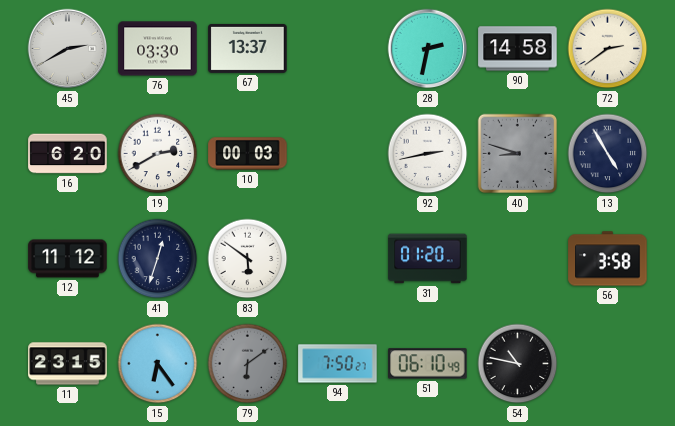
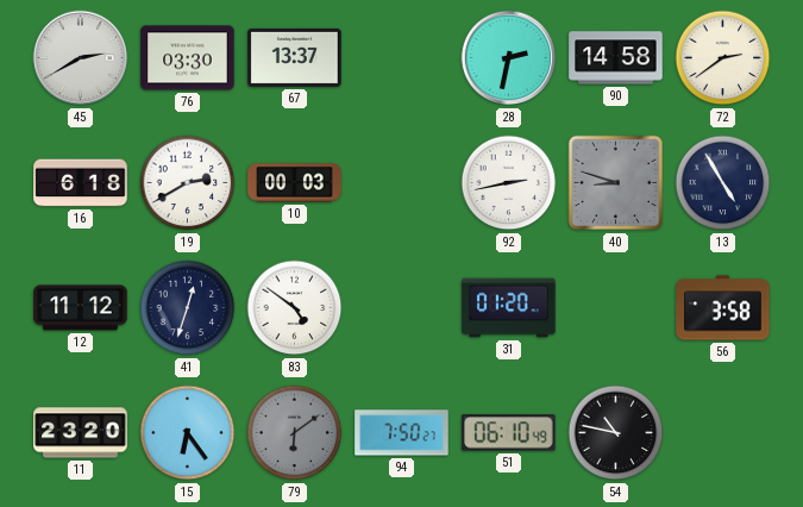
16: 6:20 -> 6:18 (81, 183)
83: 5:51 -> 4:51 (295, 308)
11: 23:15 -> 23:20 (81, 433)
